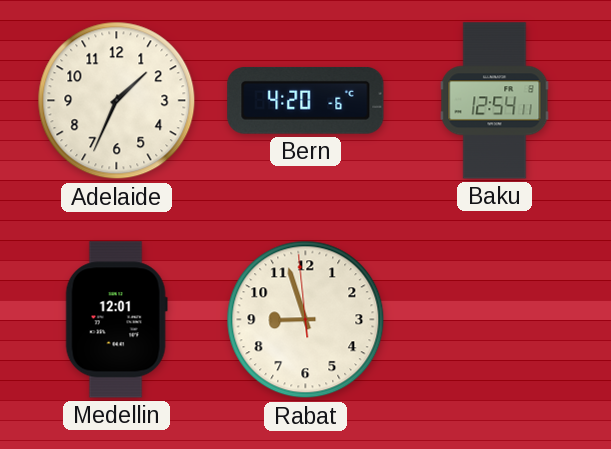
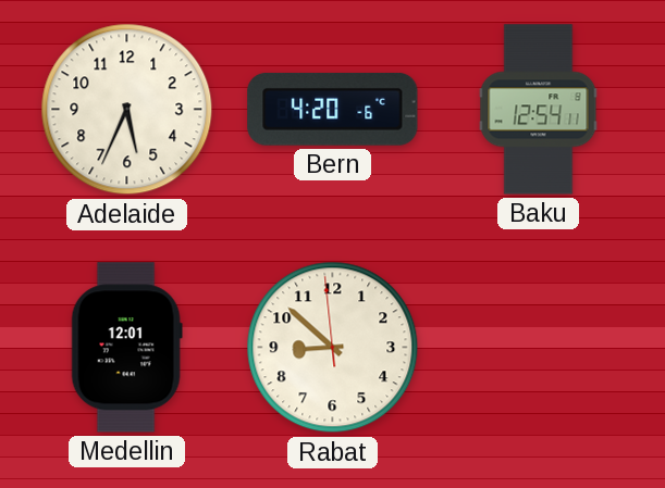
Adelaide: 1:34 -> 5:34 (127, 110)
Rabat: 8:56 -> 8:51 (333, 348)
